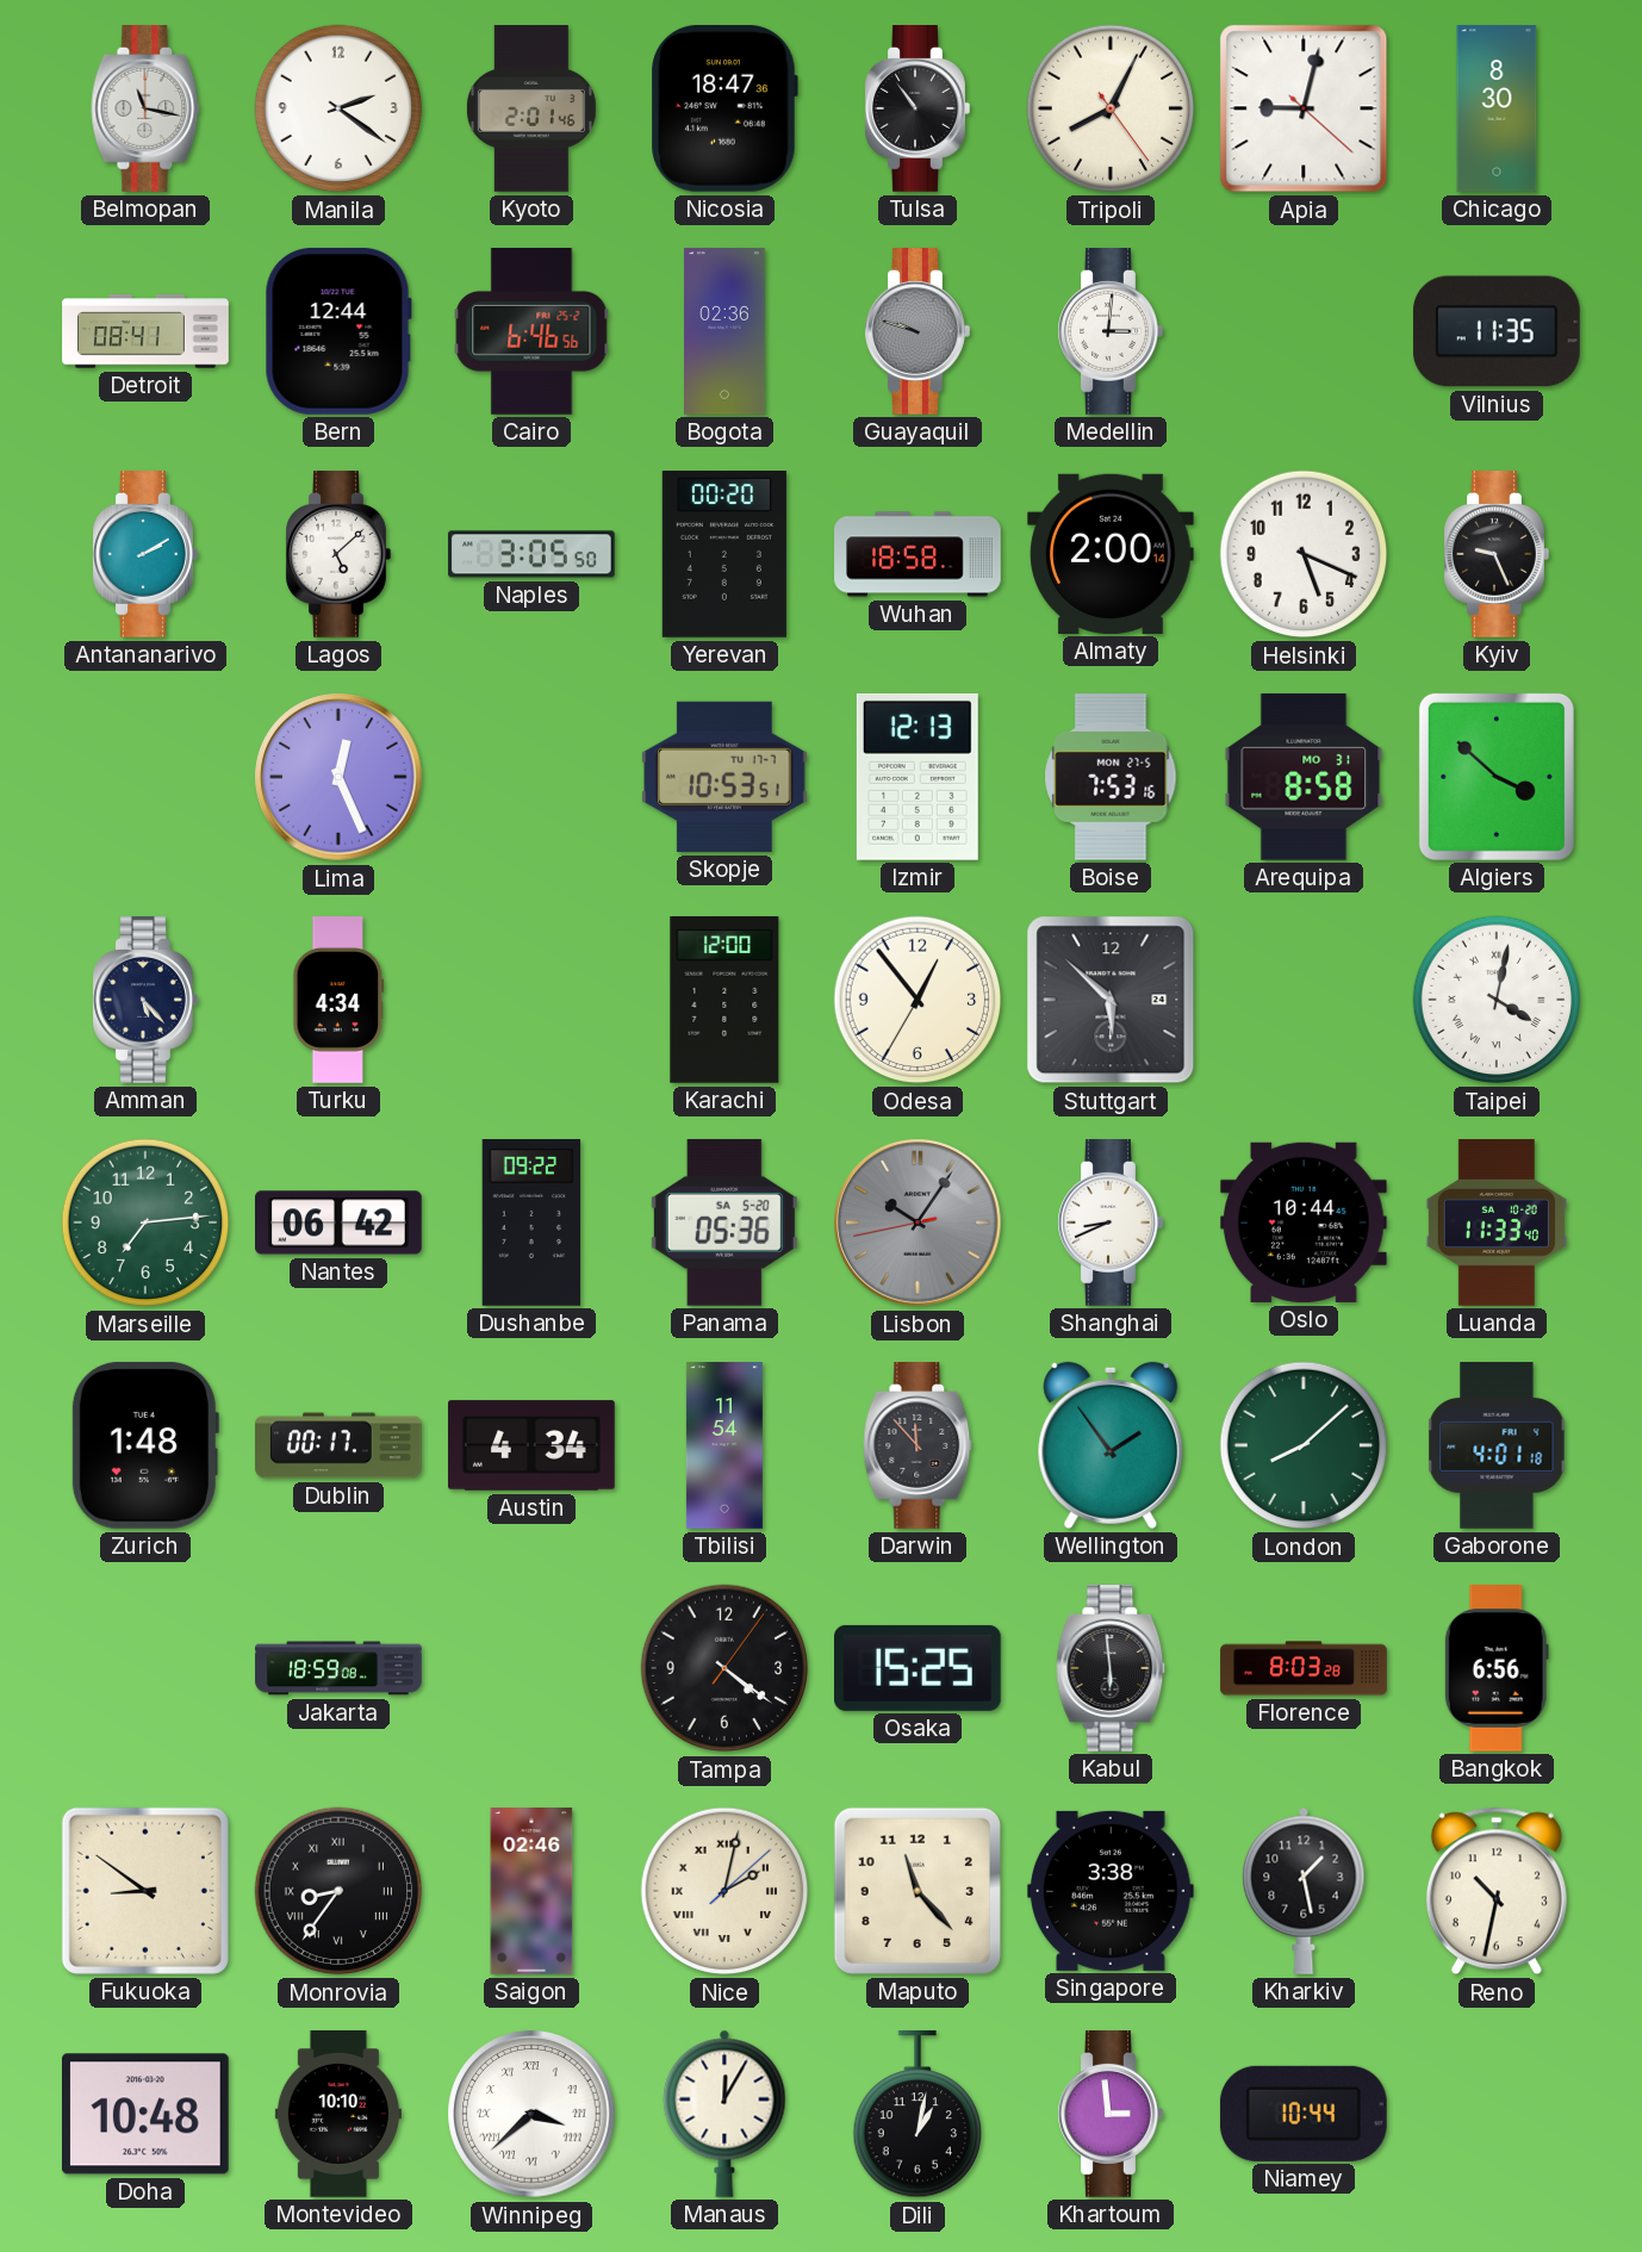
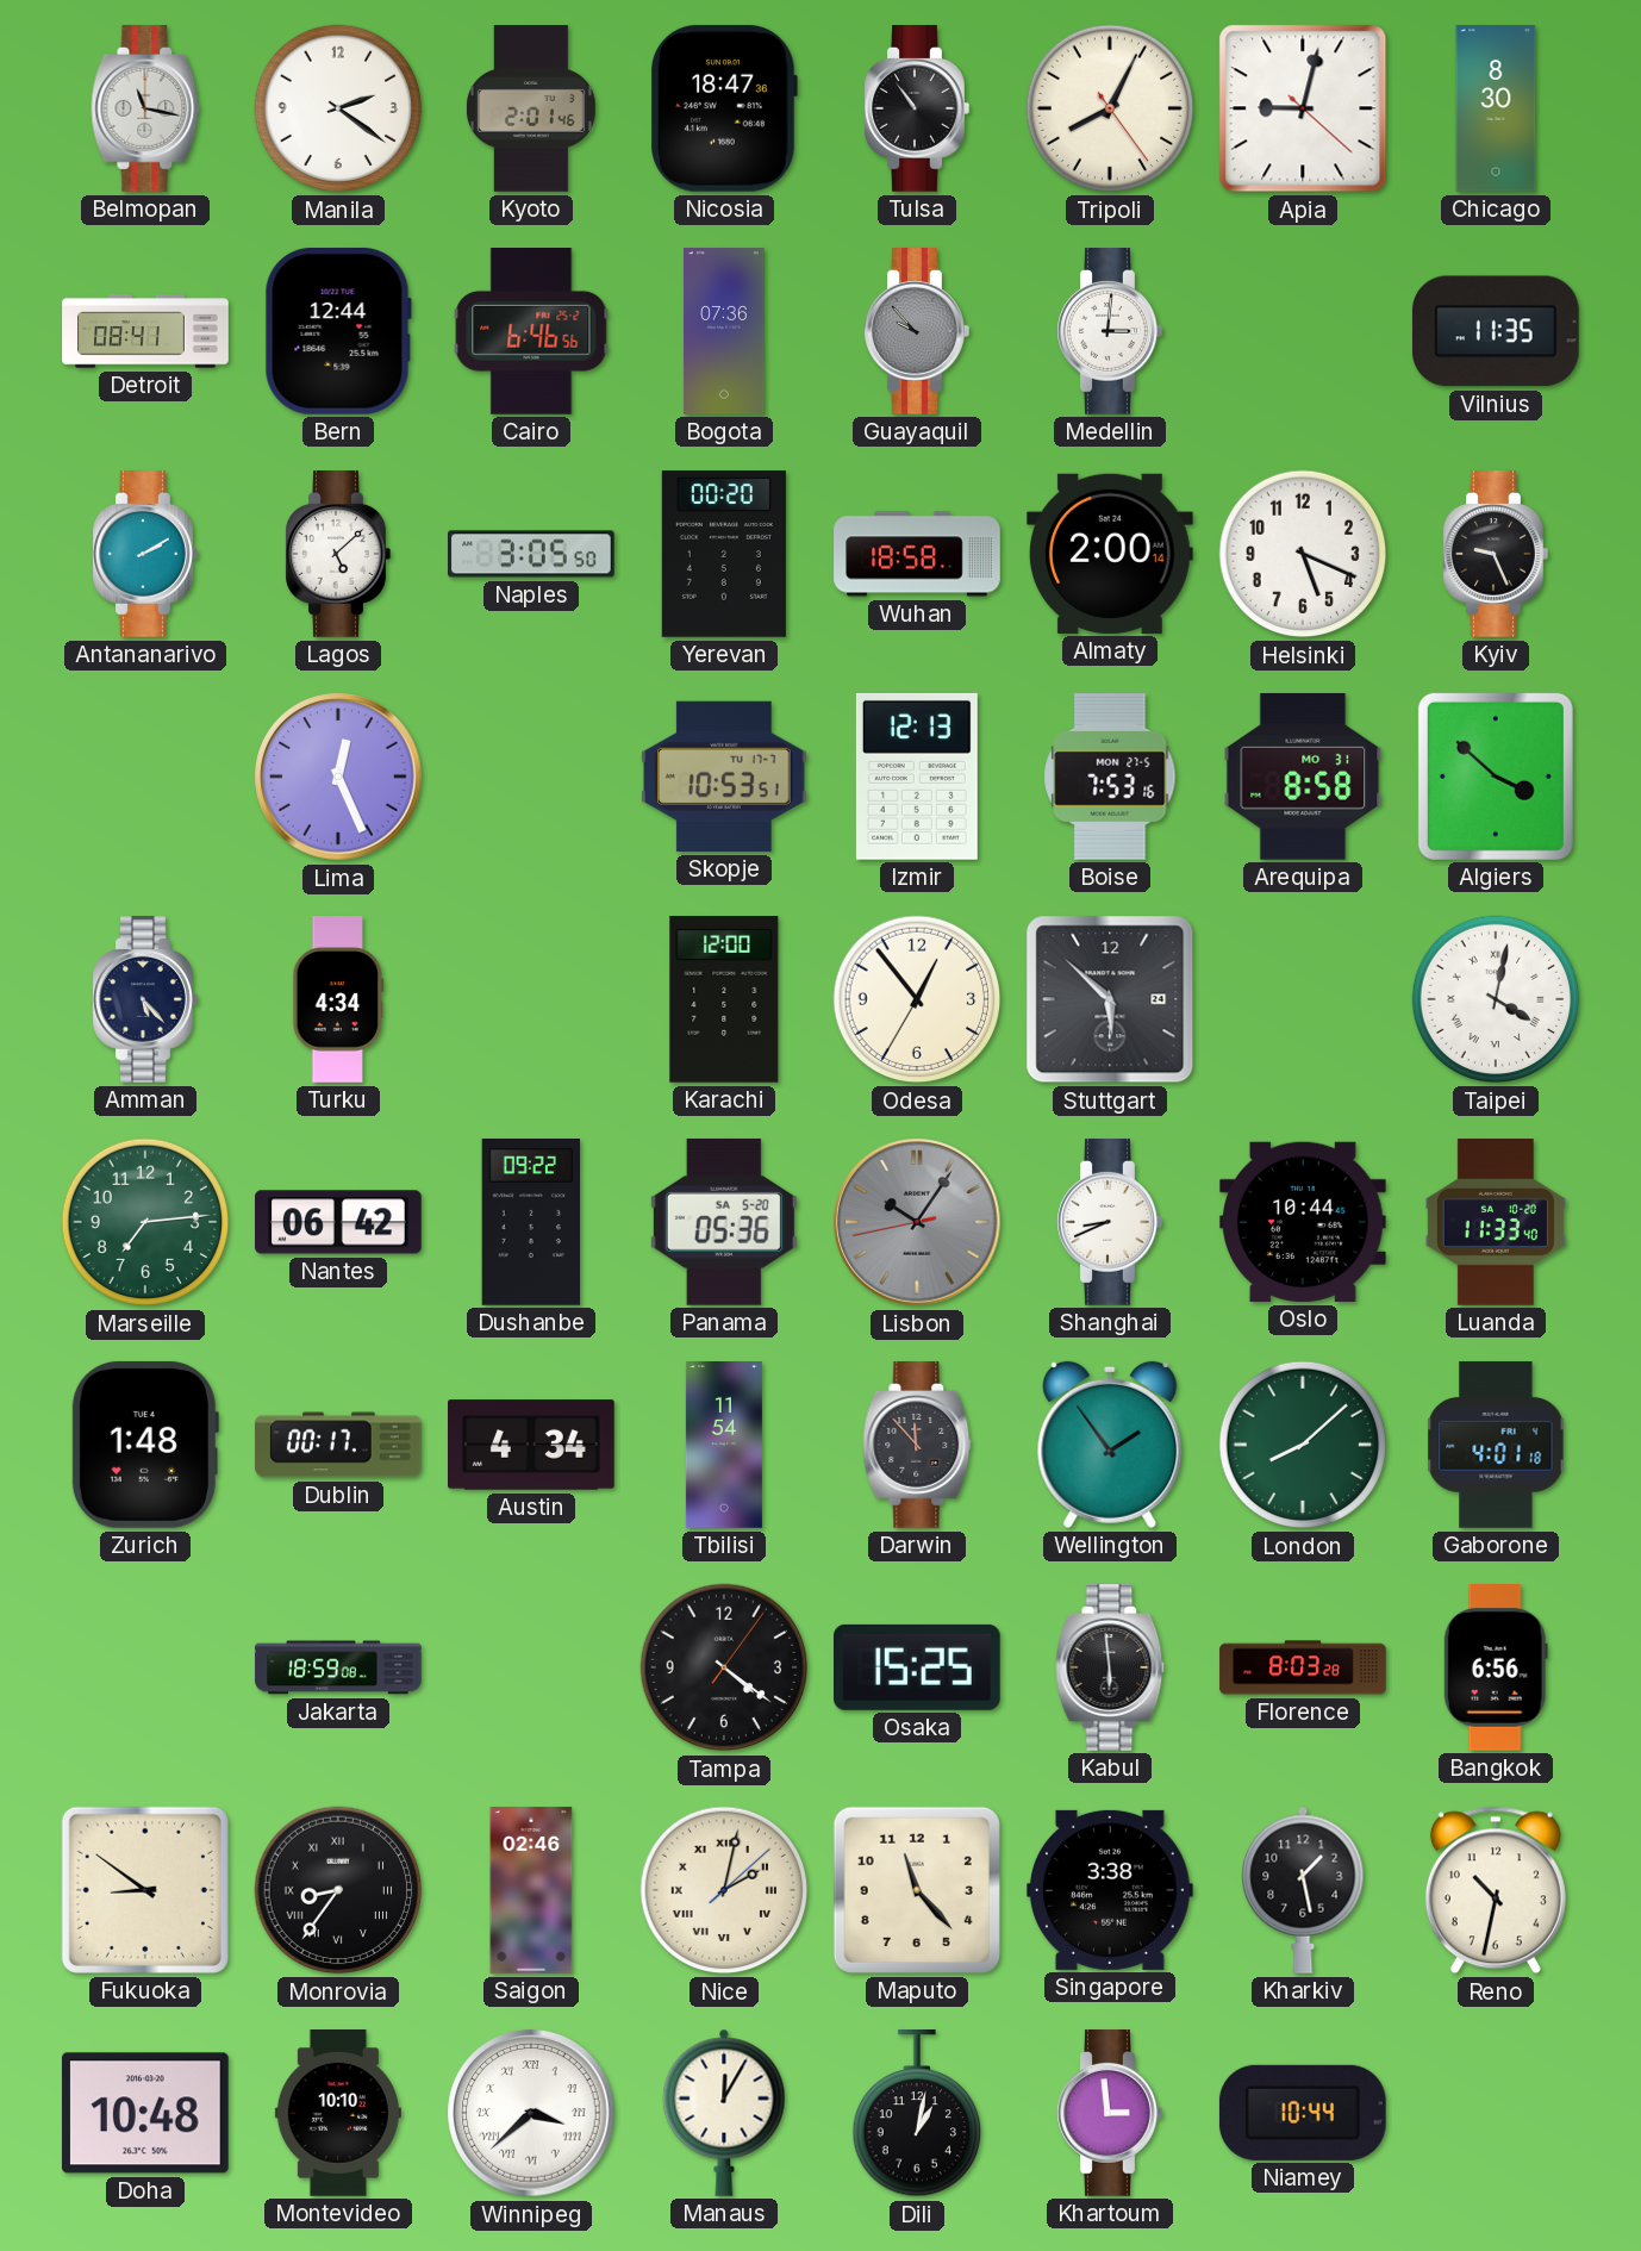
Bogota: 02:36 -> 07:36 (724, 331)
Guayaquil: 9:48 -> 9:53 (917, 332)
